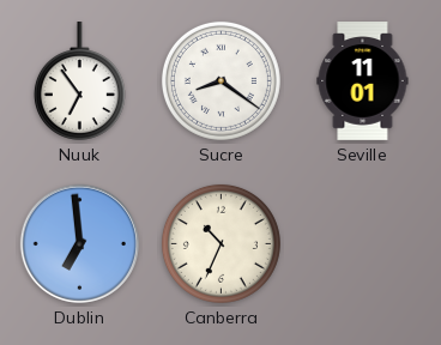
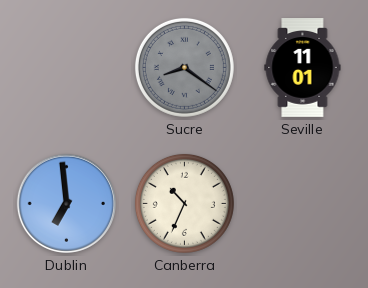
Nuuk: 6:54 -> none (79, 81)
Sucre dial: white -> grey (184, 67)
